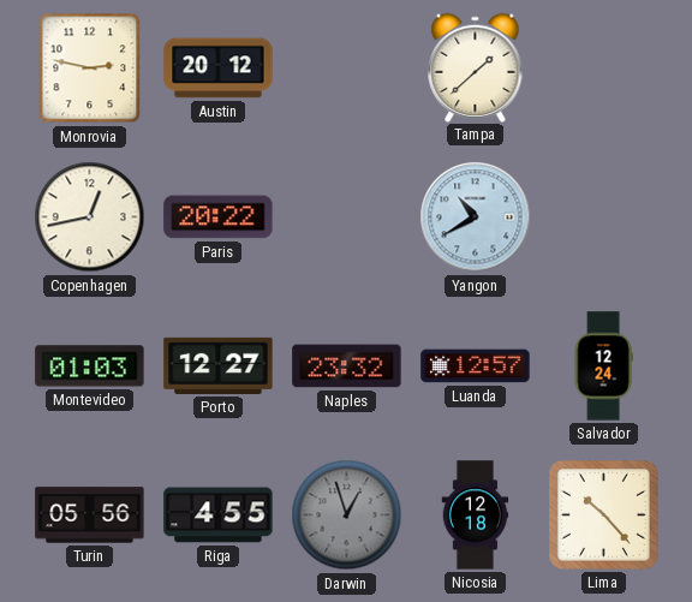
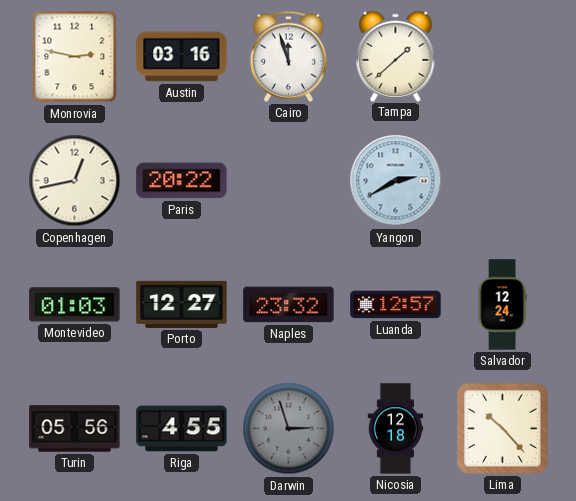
Austin: 20:12 -> 03:16 (182, 57)
Cairo: none -> 11:57 (288, 56)
Yangon: 10:40 -> 2:40 (396, 181)
Darwin: 12:57 -> 2:57 (289, 429)
